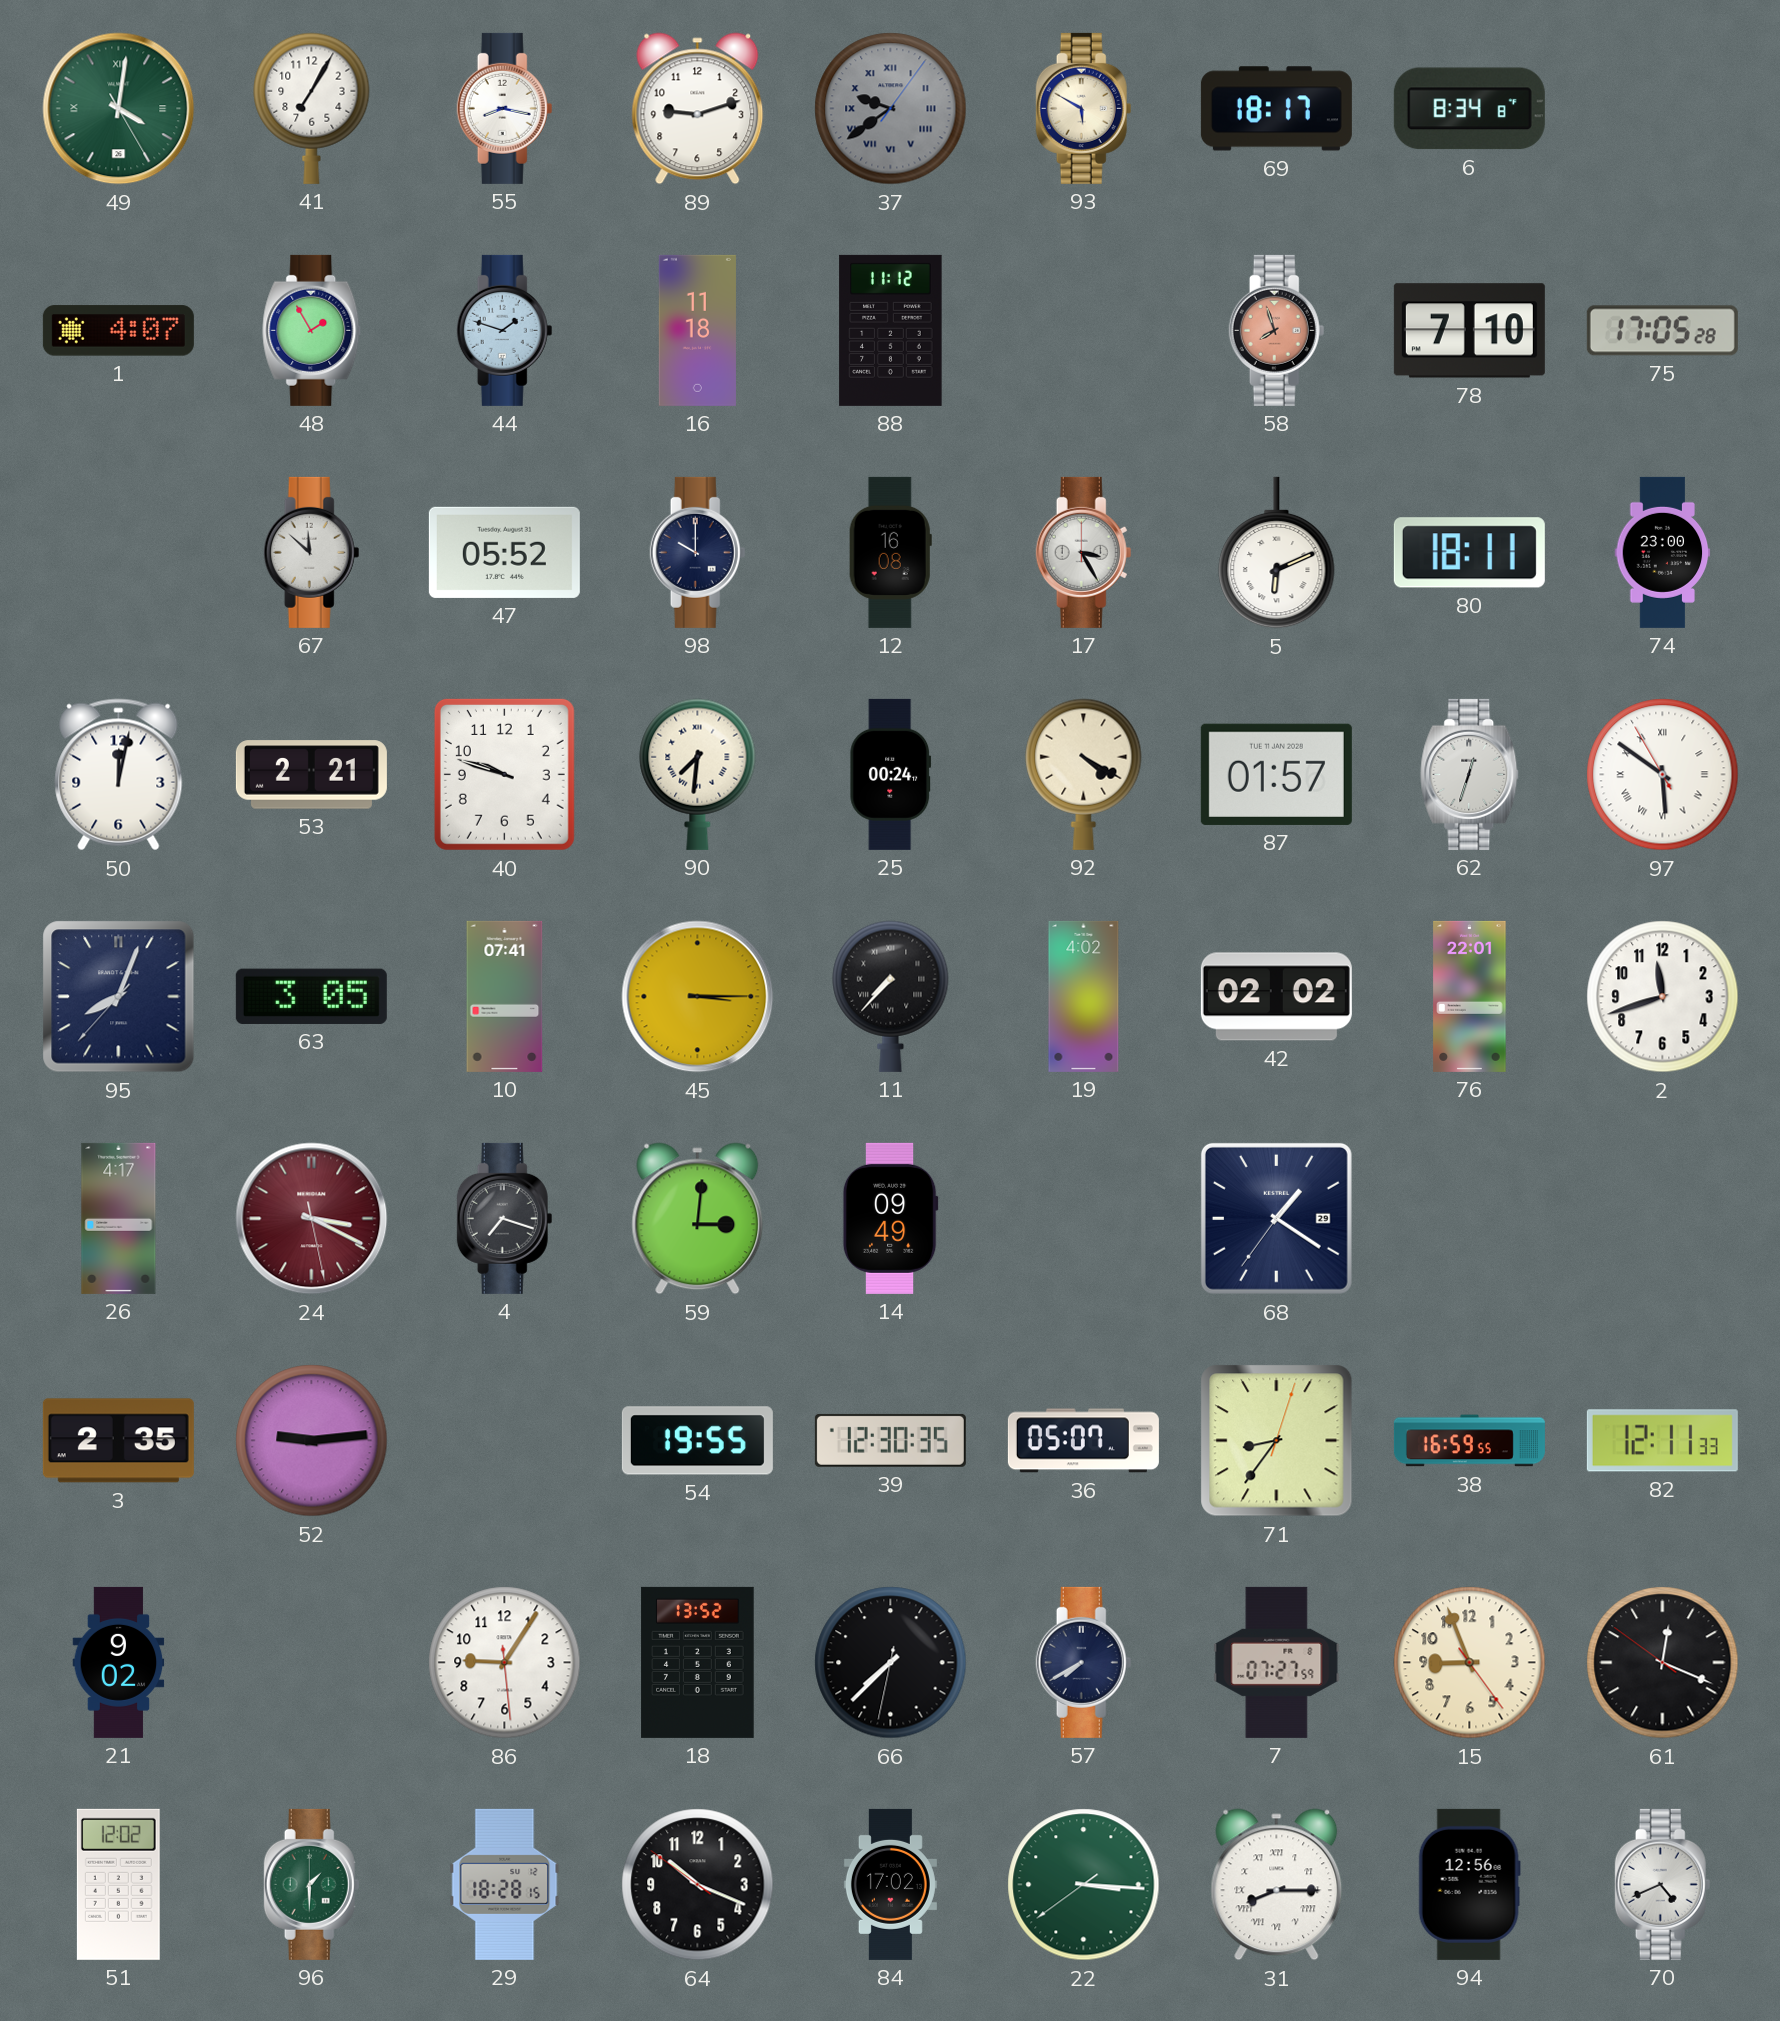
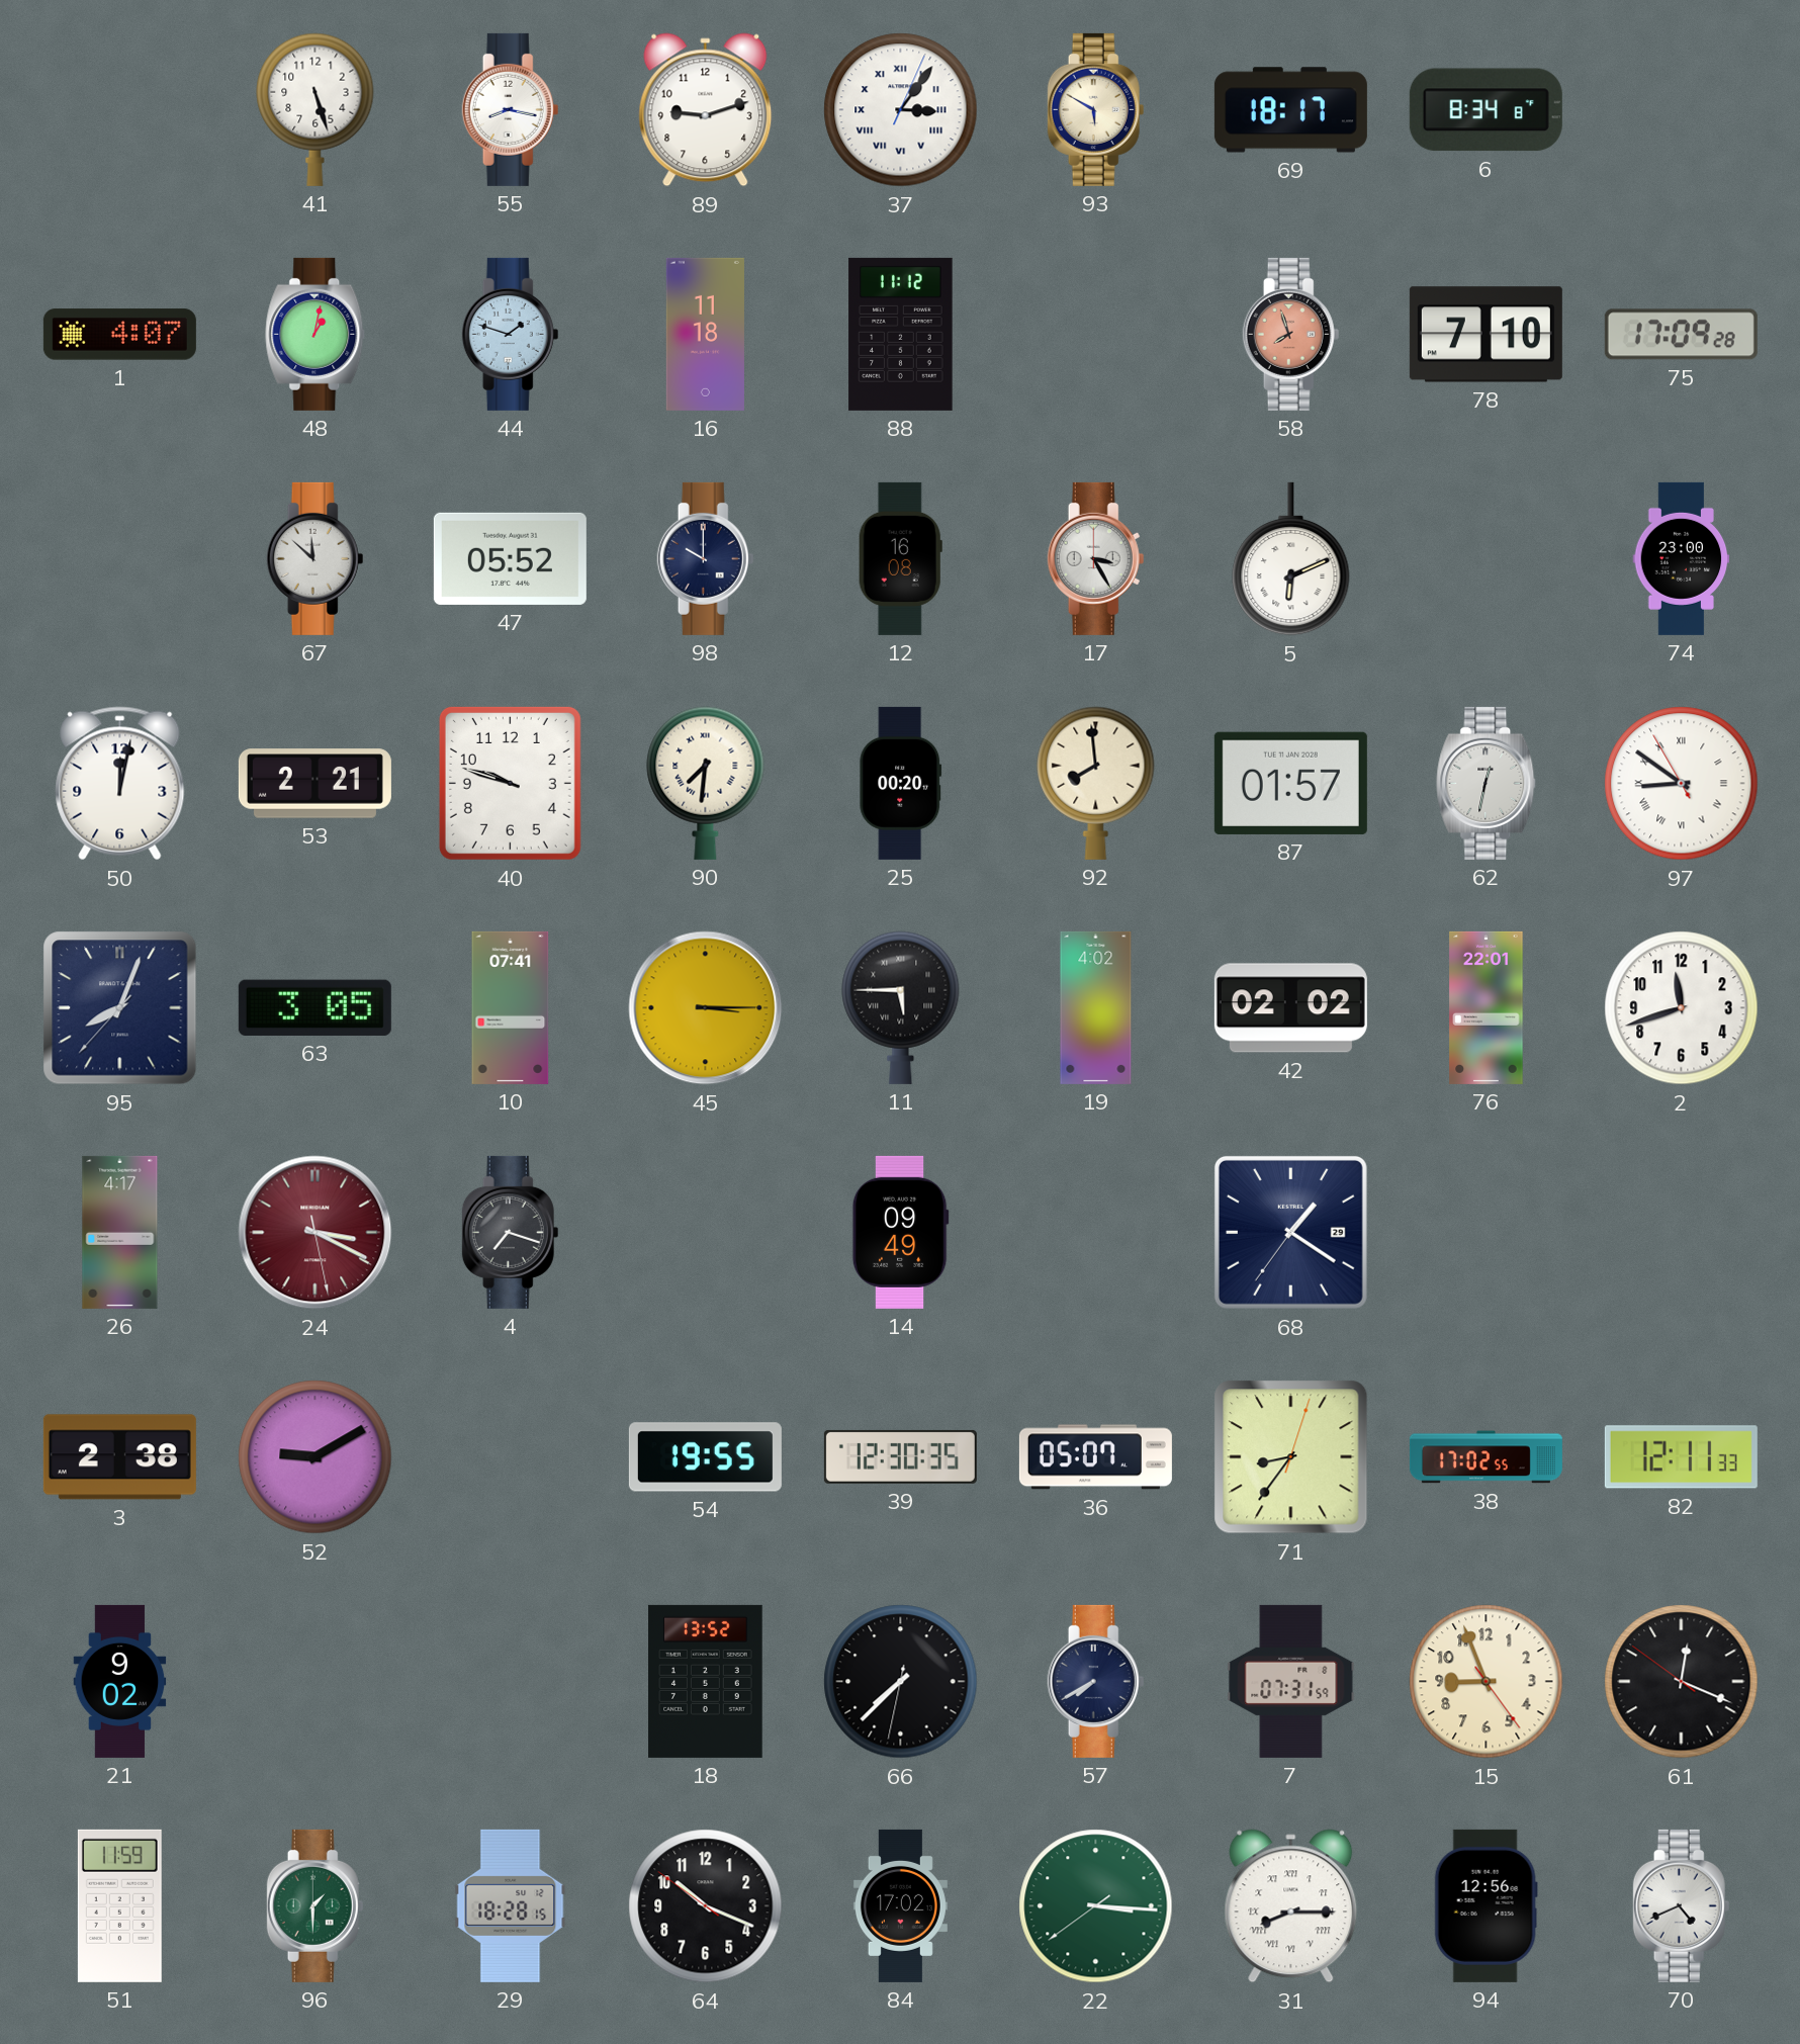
49: 4:01 -> none (119, 109)
41: 7:05 -> 5:27 (316, 109)
37: 9:39 -> 3:06 (901, 110)
37 dial: grey -> white (901, 110)
48: 1:55 -> 1:02 (316, 334)
75: 17:05 -> 17:09 (1681, 335)
80: 18:11 -> none (1469, 553)
25: 00:24 -> 00:20 (901, 783)
92: 4:20 -> 7:59 (1096, 783)
62: 12:33 -> 12:32 (1487, 783)
97: 5:50 -> 8:50 (1682, 784)
11: 7:37 -> 5:45 (901, 1007)
59: 3:01 -> none (698, 1219)
3: 2:35 -> 2:38 (119, 1457)
52: 9:14 -> 9:10 (316, 1457)
38: 16:59 -> 17:02 (1486, 1457)
86: 9:05 -> none (505, 1663)
7: 07:27 -> 07:31 (1291, 1681)
51: 12:02 -> 11:59 (119, 1905)
